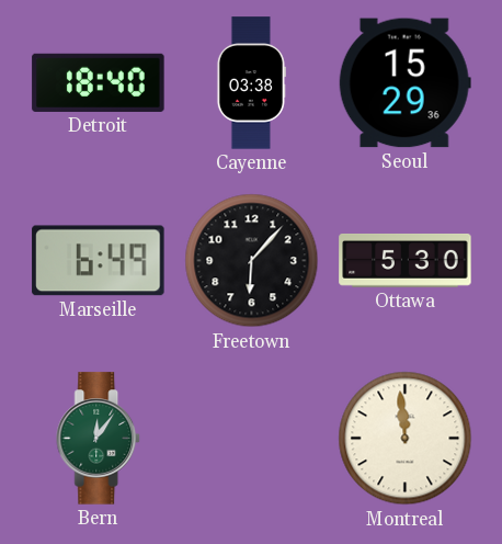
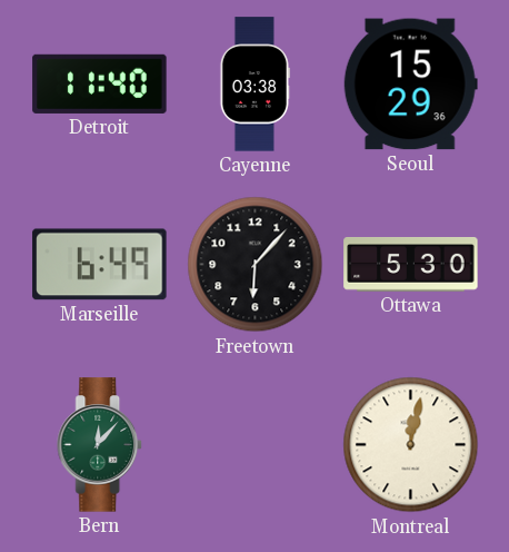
Detroit: 18:40 -> 11:40 (100, 83)
Bern: 12:06 -> 12:07 (100, 445)
Montreal: 11:59 -> 12:02 (411, 445)
